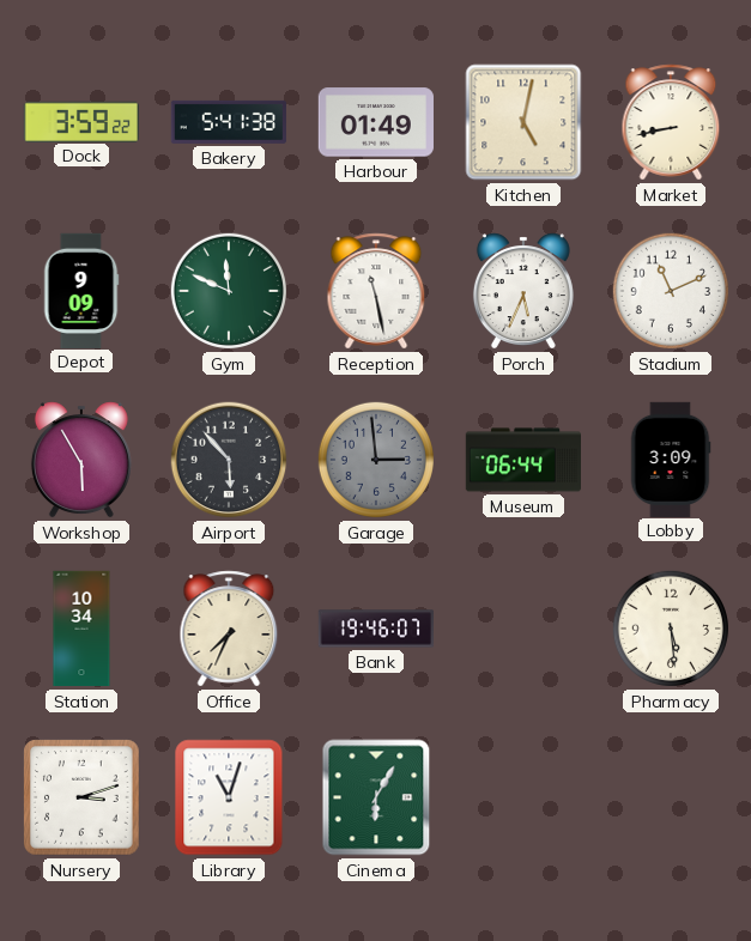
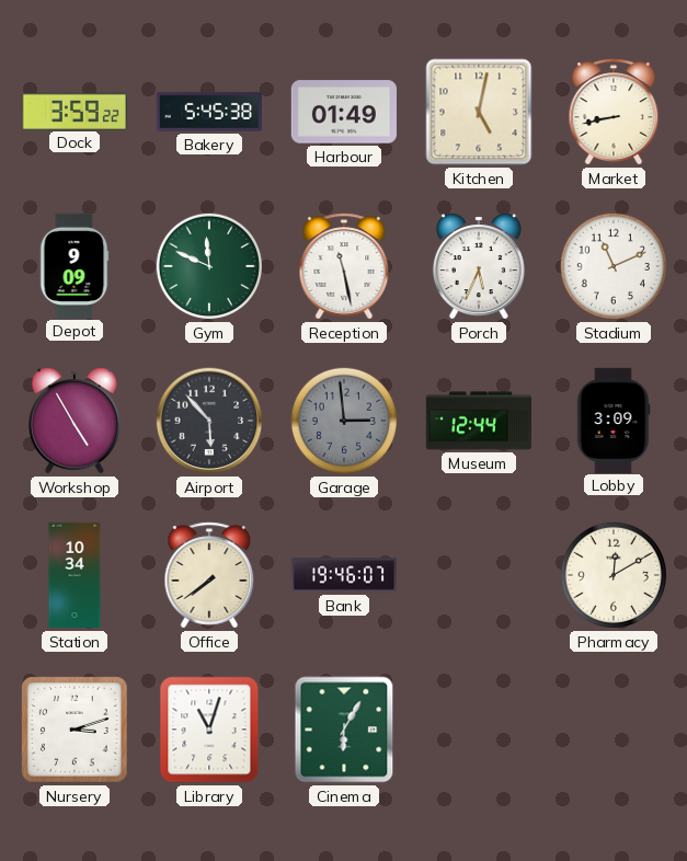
Bakery: 5:41 -> 5:45 (209, 112)
Workshop: 5:55 -> 4:55 (75, 421)
Museum: 06:44 -> 12:44 (479, 421)
Office: 7:34 -> 7:39 (209, 575)
Pharmacy: 5:29 -> 12:10 (614, 575)
